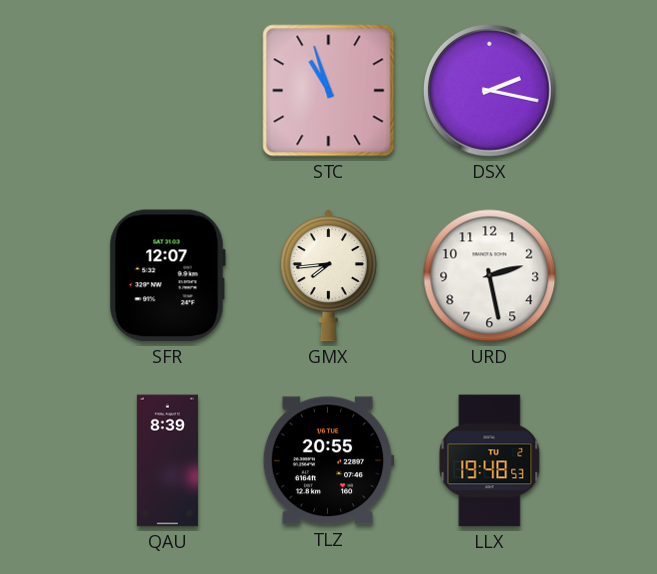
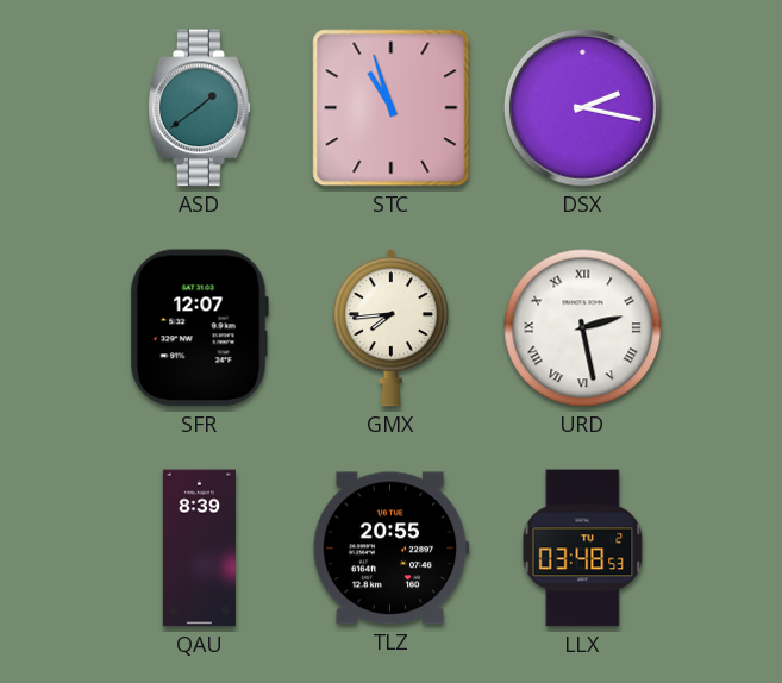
ASD: none -> 1:39 (200, 108)
URD numerals: Arabic -> Roman (583, 328)
LLX: 19:48 -> 03:48 (583, 549)
